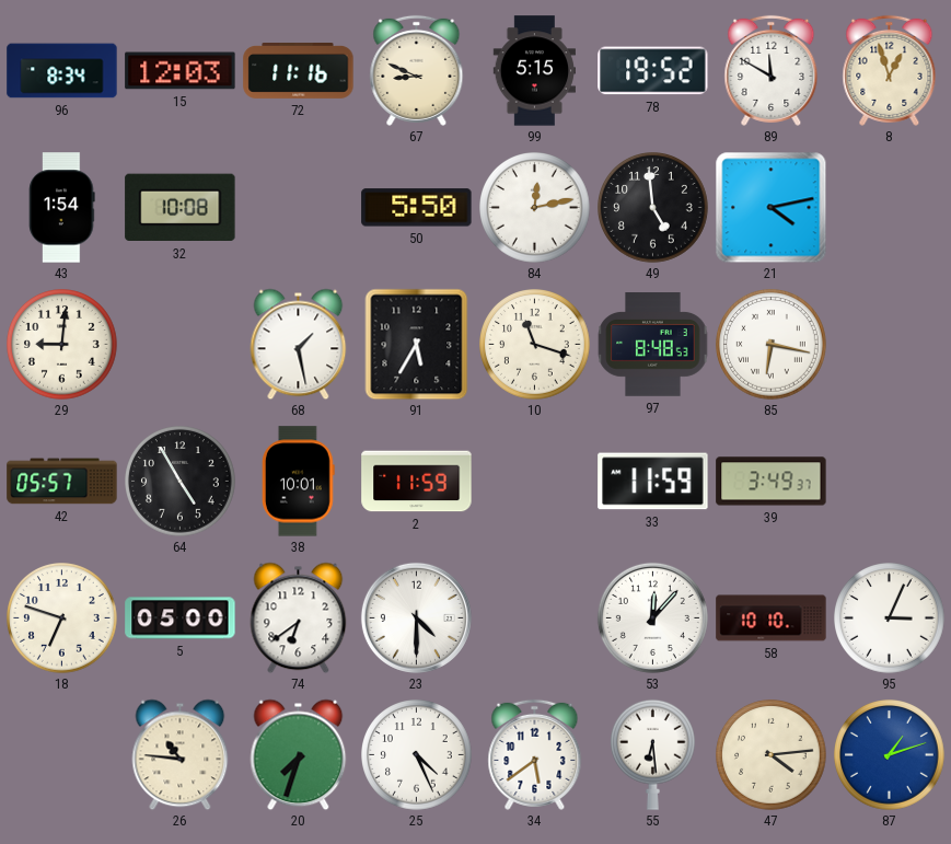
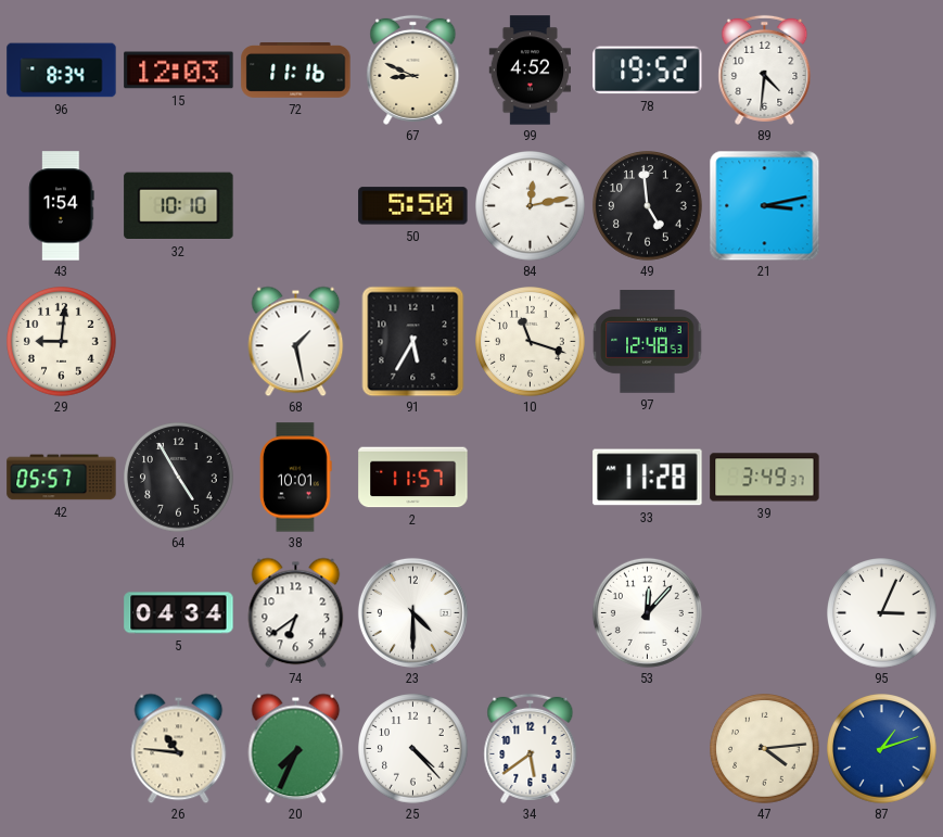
99: 5:15 -> 4:52 (530, 71)
89: 11:50 -> 4:31 (765, 69)
8: 12:57 -> none (890, 70)
32: 10:08 -> 10:10 (179, 206)
21: 4:13 -> 3:13 (764, 205)
97: 8:48 -> 12:48 (648, 342)
85: 6:17 -> none (772, 345)
2: 11:59 -> 11:57 (413, 478)
33: 11:59 -> 11:28 (648, 478)
18: 6:48 -> none (62, 618)
5: 05:00 -> 04:34 (179, 613)
58: 10:10 -> none (772, 618)
20: 7:33 -> 7:34 (296, 748)
25: 4:26 -> 4:23 (413, 749)
55: 6:29 -> none (653, 754)
